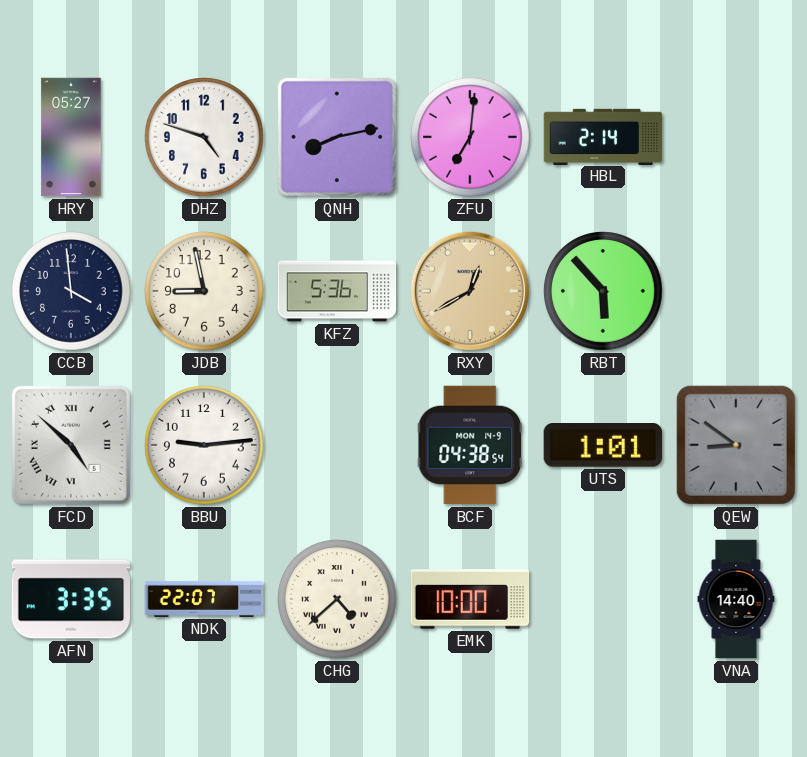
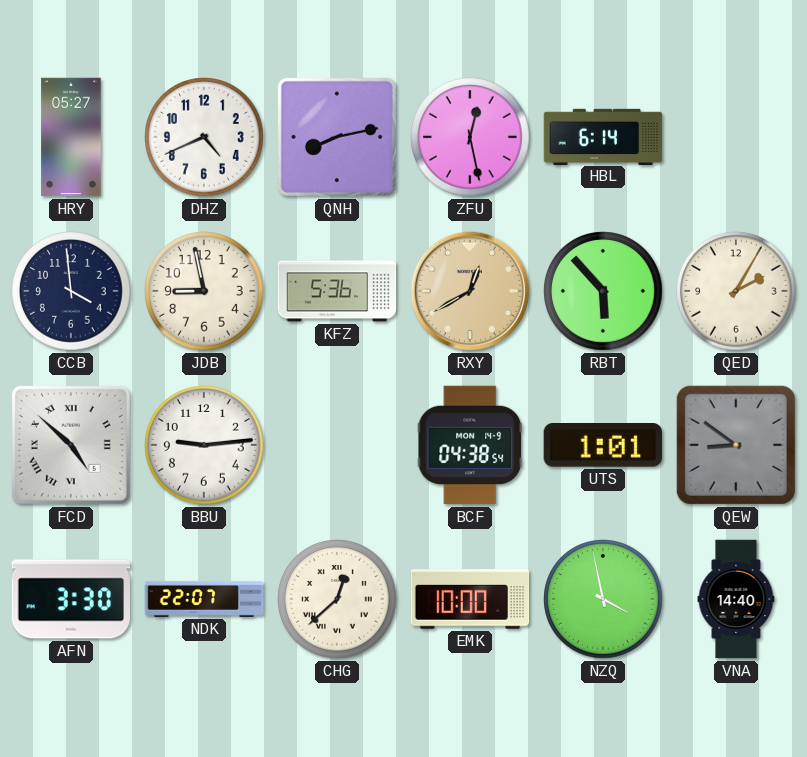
DHZ: 4:48 -> 4:41 (204, 137)
ZFU: 7:01 -> 12:28 (470, 137)
HBL: 2:14 -> 6:14 (603, 136)
QED: none -> 2:05 (736, 291)
AFN: 3:35 -> 3:30 (70, 599)
CHG: 4:38 -> 12:38 (337, 599)
NZQ: none -> 3:58 (603, 599)
